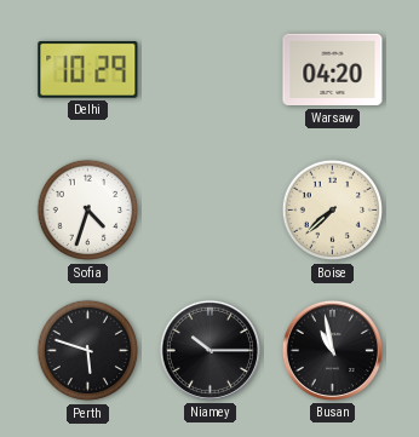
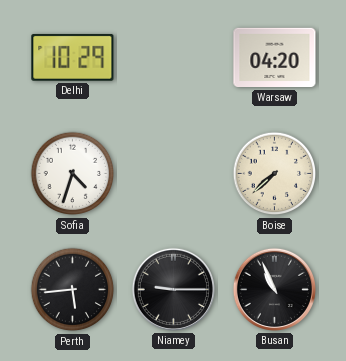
Perth: 5:48 -> 5:44 (73, 290)
Niamey: 10:15 -> 9:15 (173, 289)
Busan: 10:58 -> 10:56 (274, 289)
